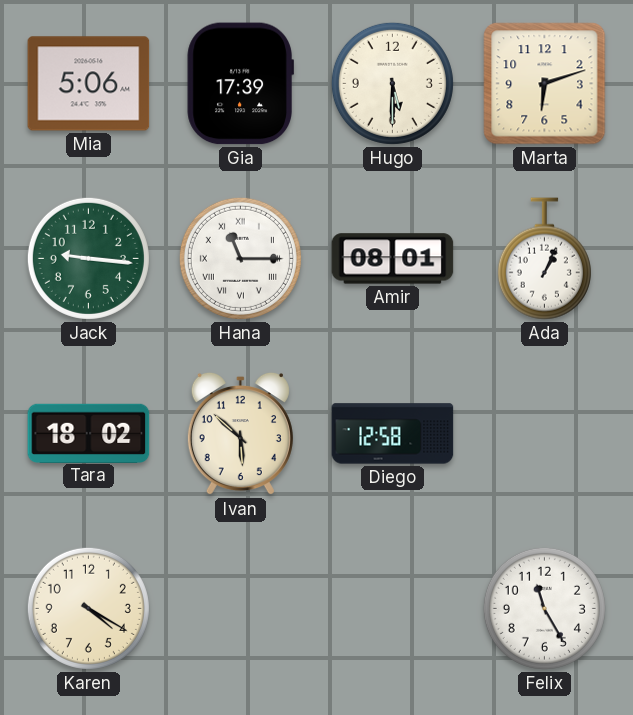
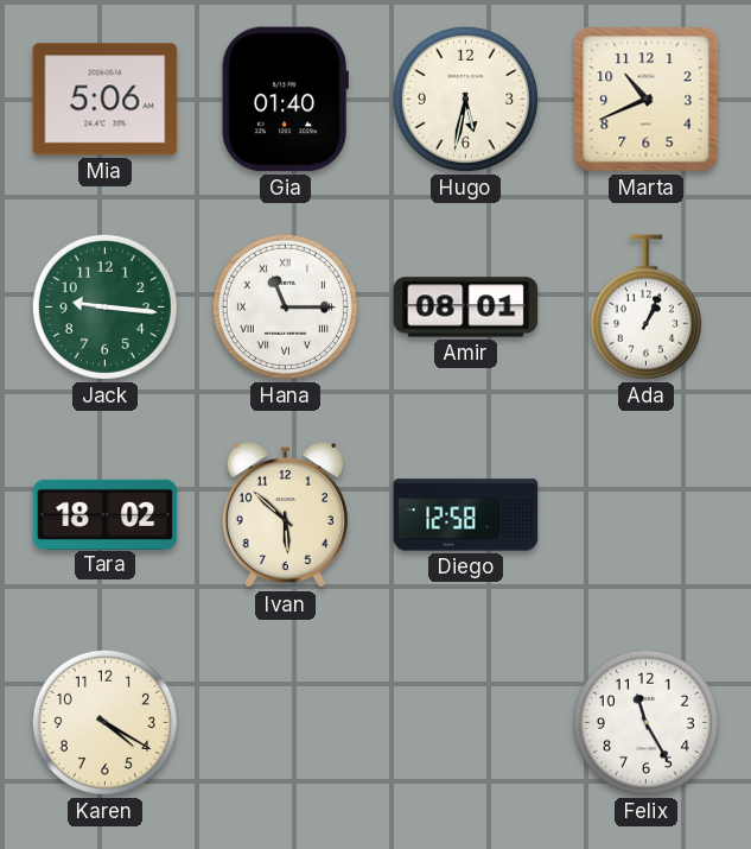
Gia: 17:39 -> 01:40 (285, 100)
Hugo: 5:30 -> 5:32 (465, 99)
Marta: 6:12 -> 10:41 (647, 100)
